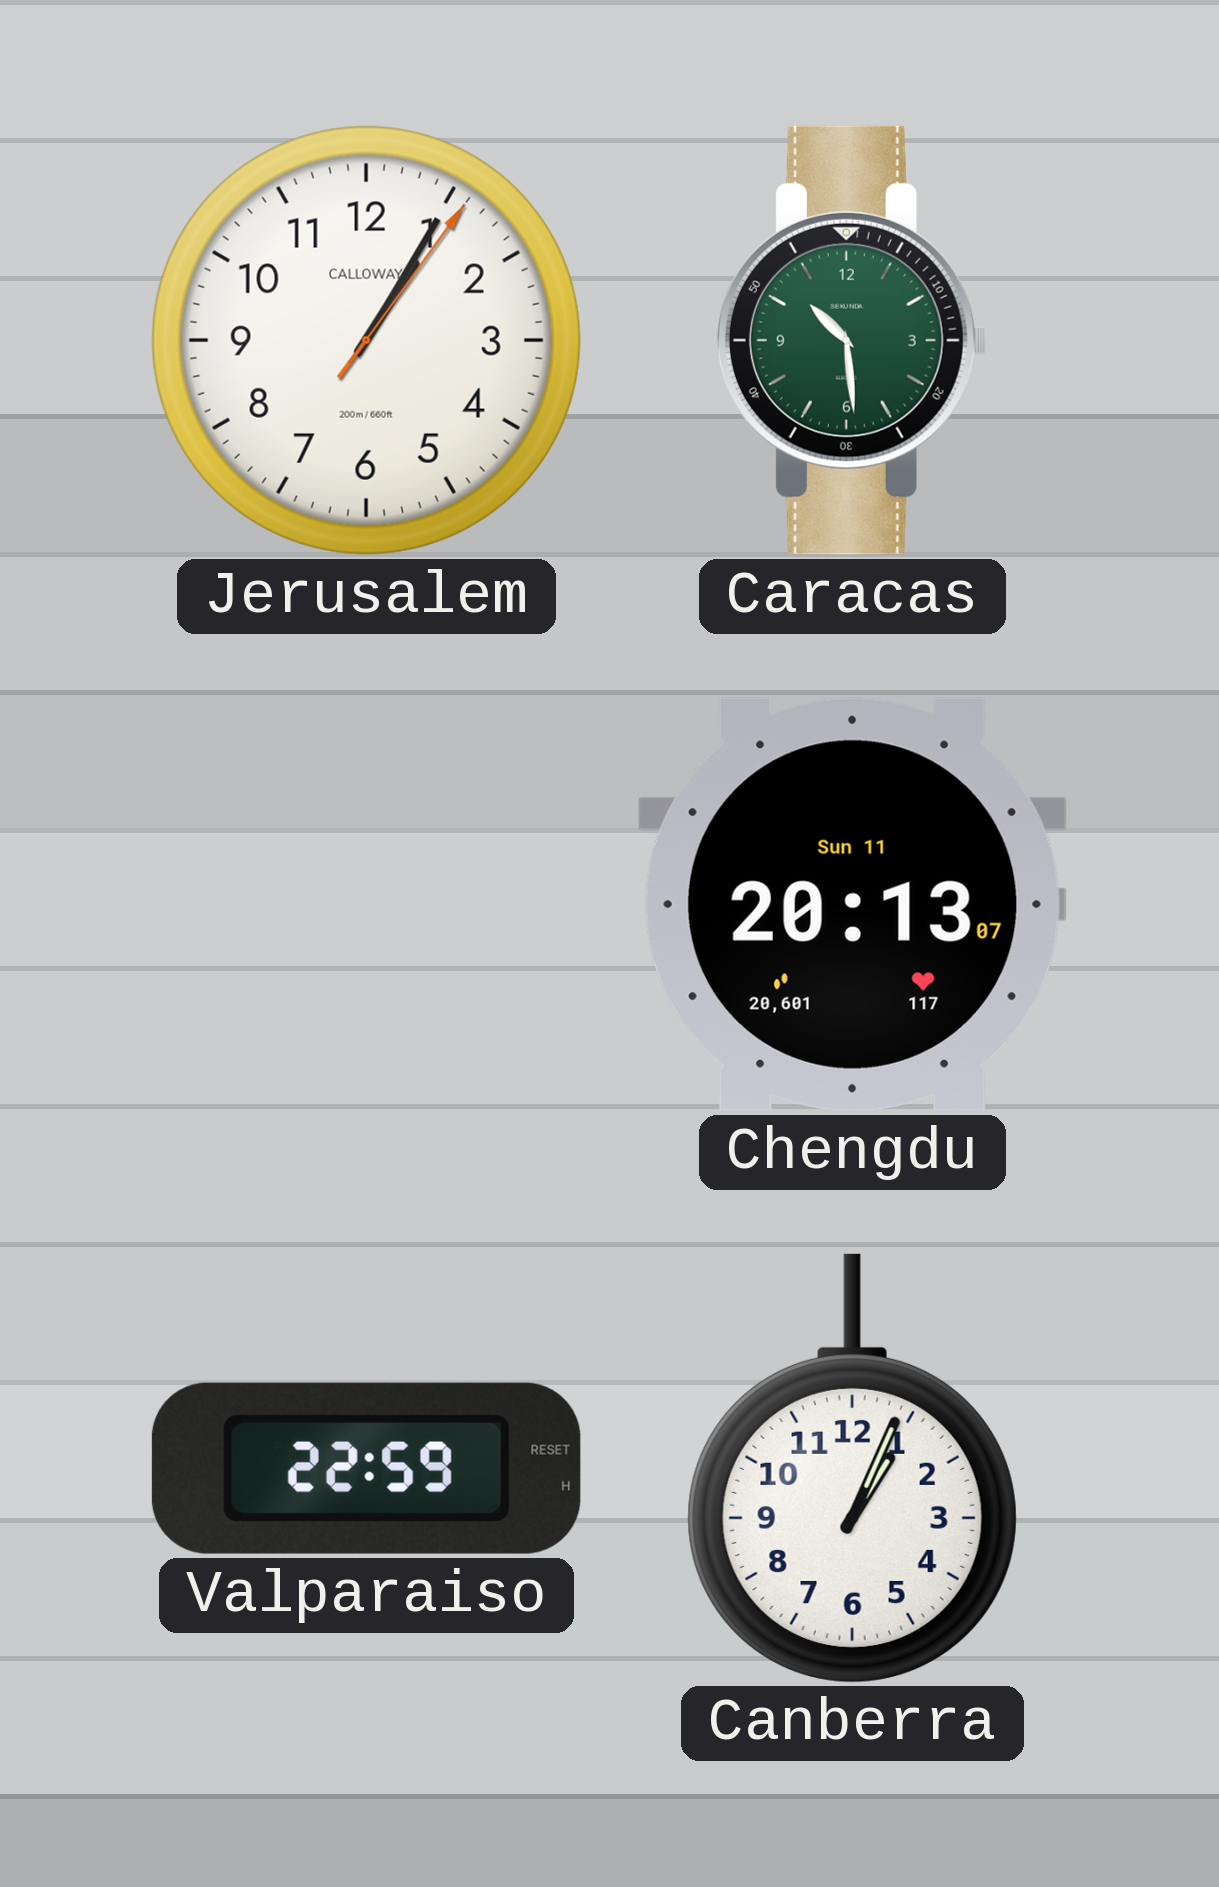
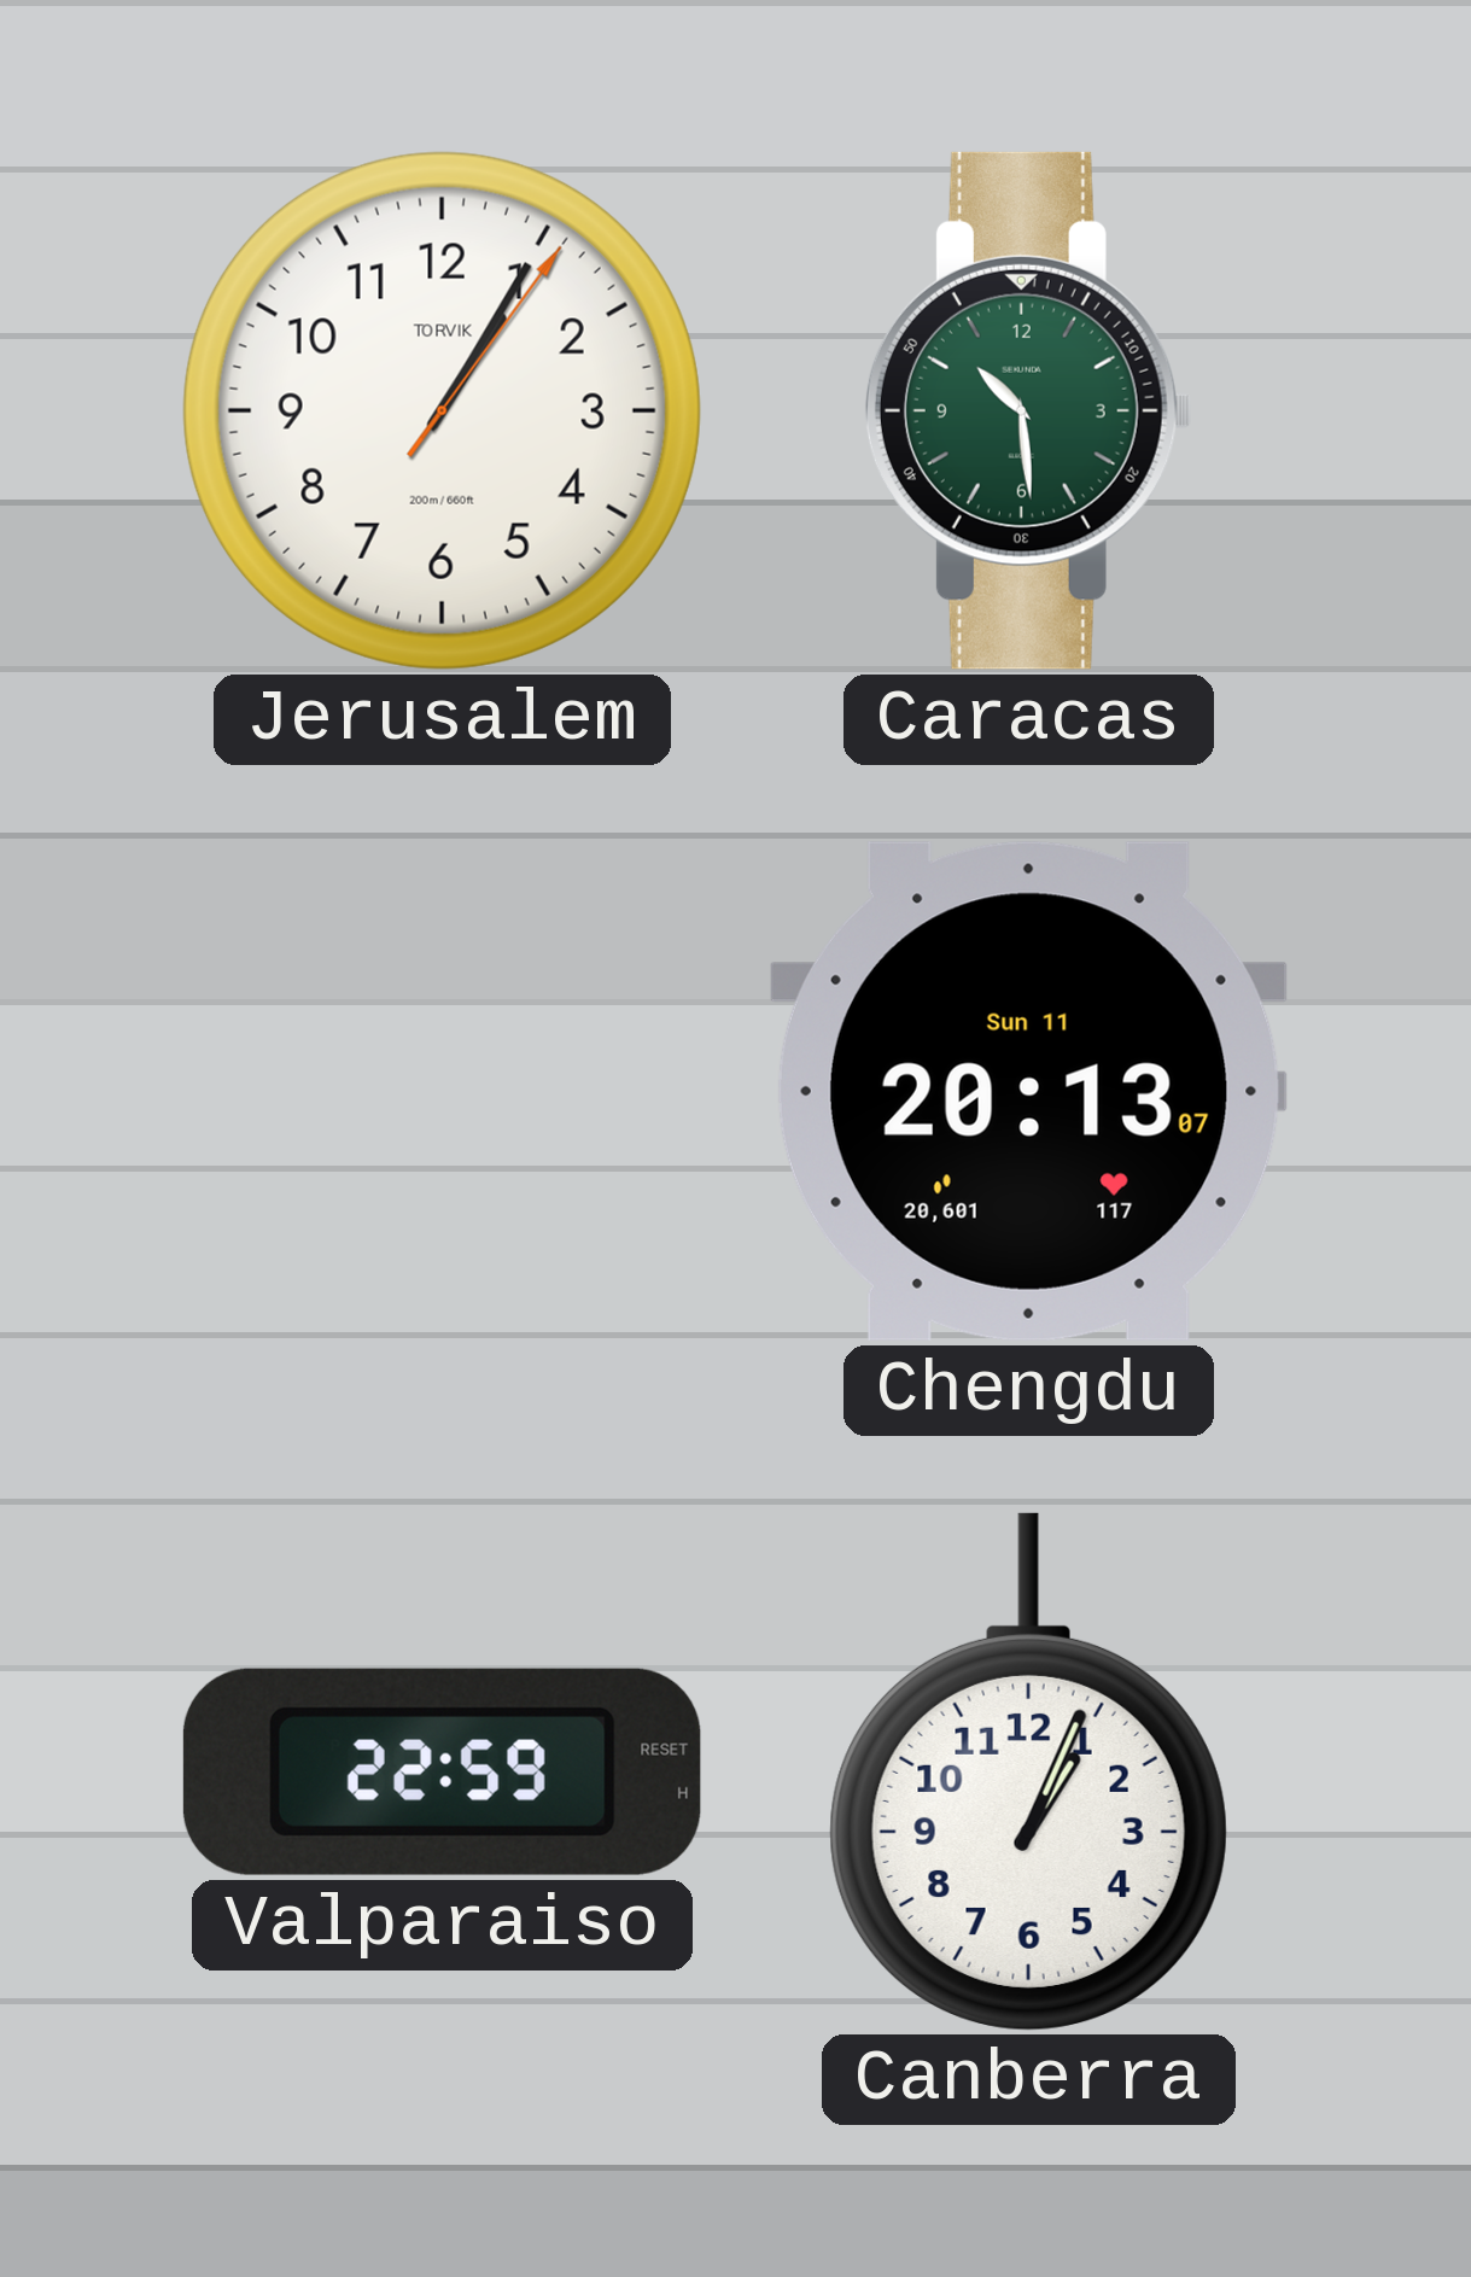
Jerusalem brand: CALLOWAY -> TORVIK (442, 410)
